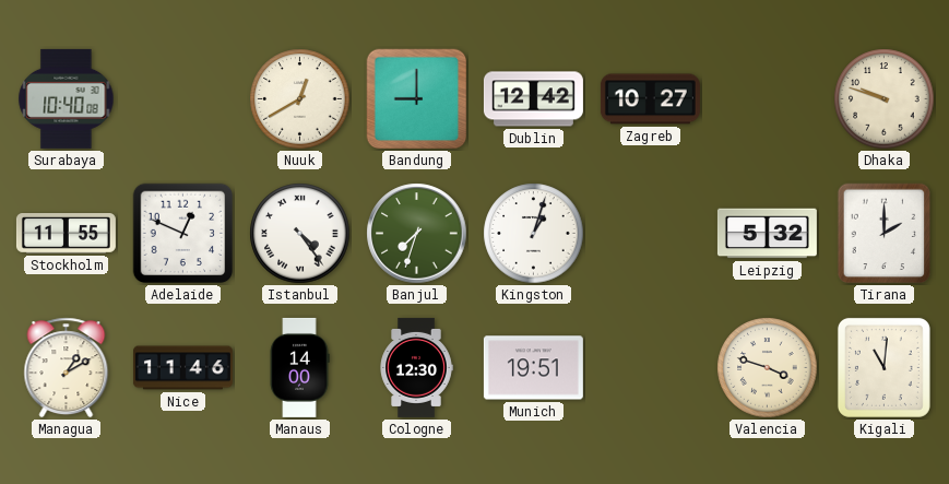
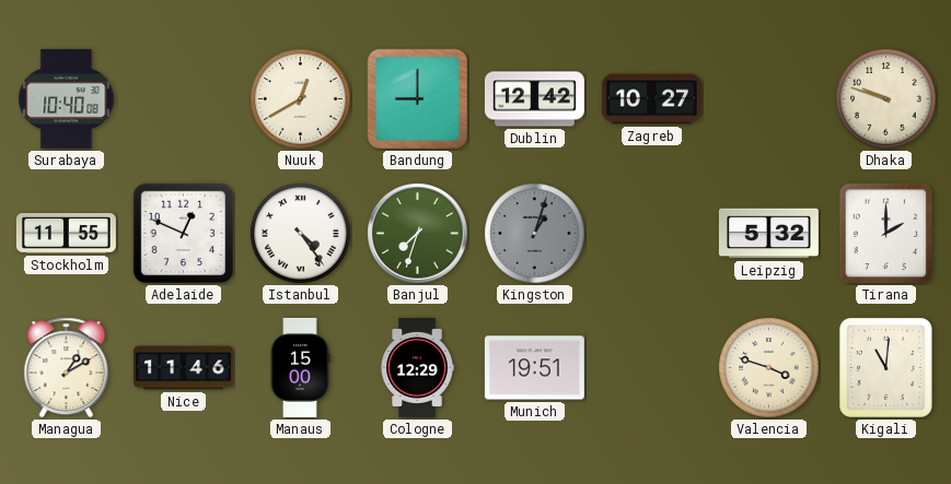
Kingston dial: white -> grey (535, 234)
Manaus: 14:00 -> 15:00 (300, 367)
Cologne: 12:30 -> 12:29 (417, 367)
